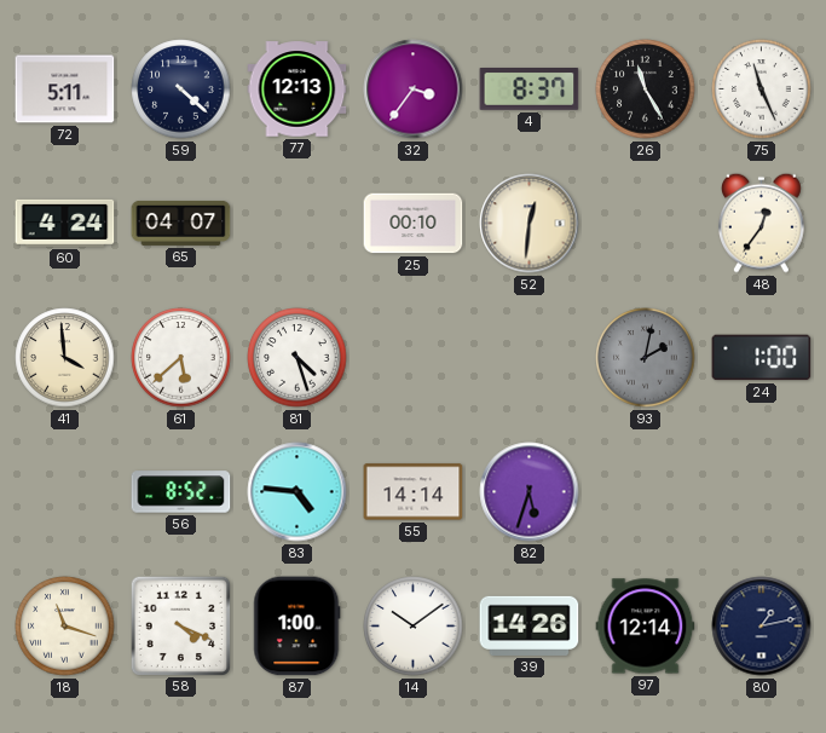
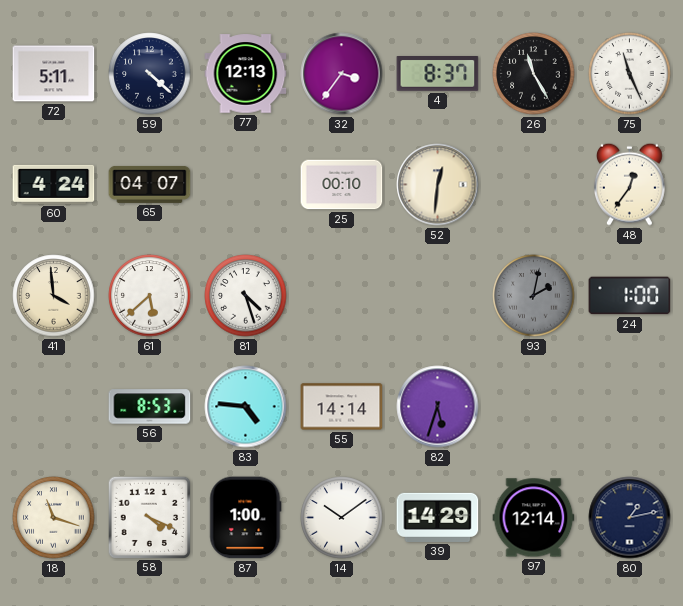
56: 8:52 -> 8:53 (150, 407)
39: 14:26 -> 14:29 (438, 517)
